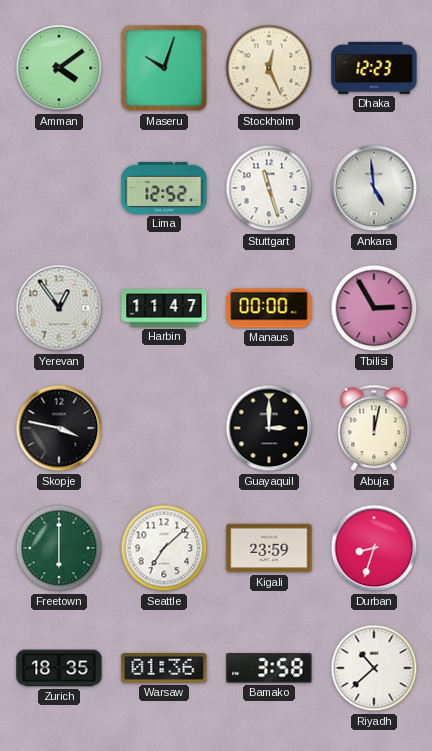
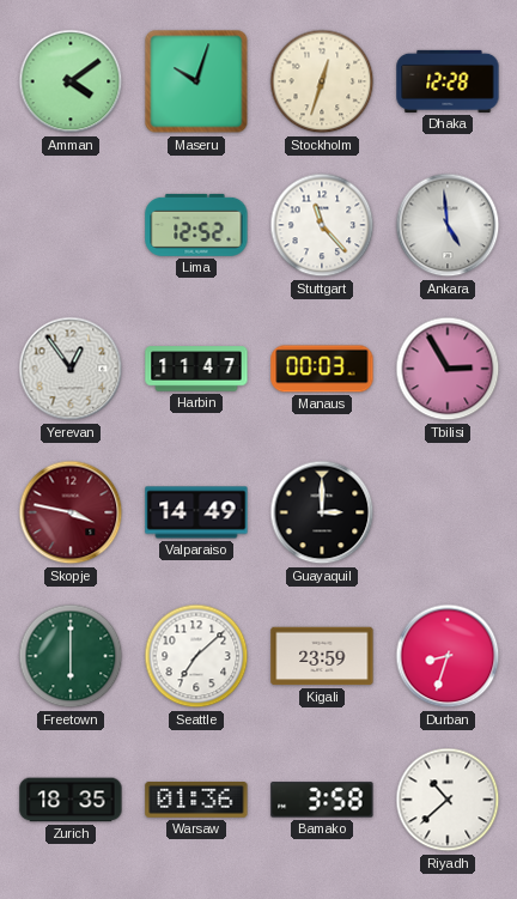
Stockholm: 12:26 -> 12:33 (322, 81)
Dhaka: 12:23 -> 12:28 (448, 81)
Stuttgart: 11:27 -> 11:23 (322, 225)
Manaus: 00:00 -> 00:03 (322, 369)
Skopje dial: black -> burgundy (71, 512)
Valparaiso: none -> 14:49 (196, 512)
Abuja: 12:02 -> none (374, 428)
